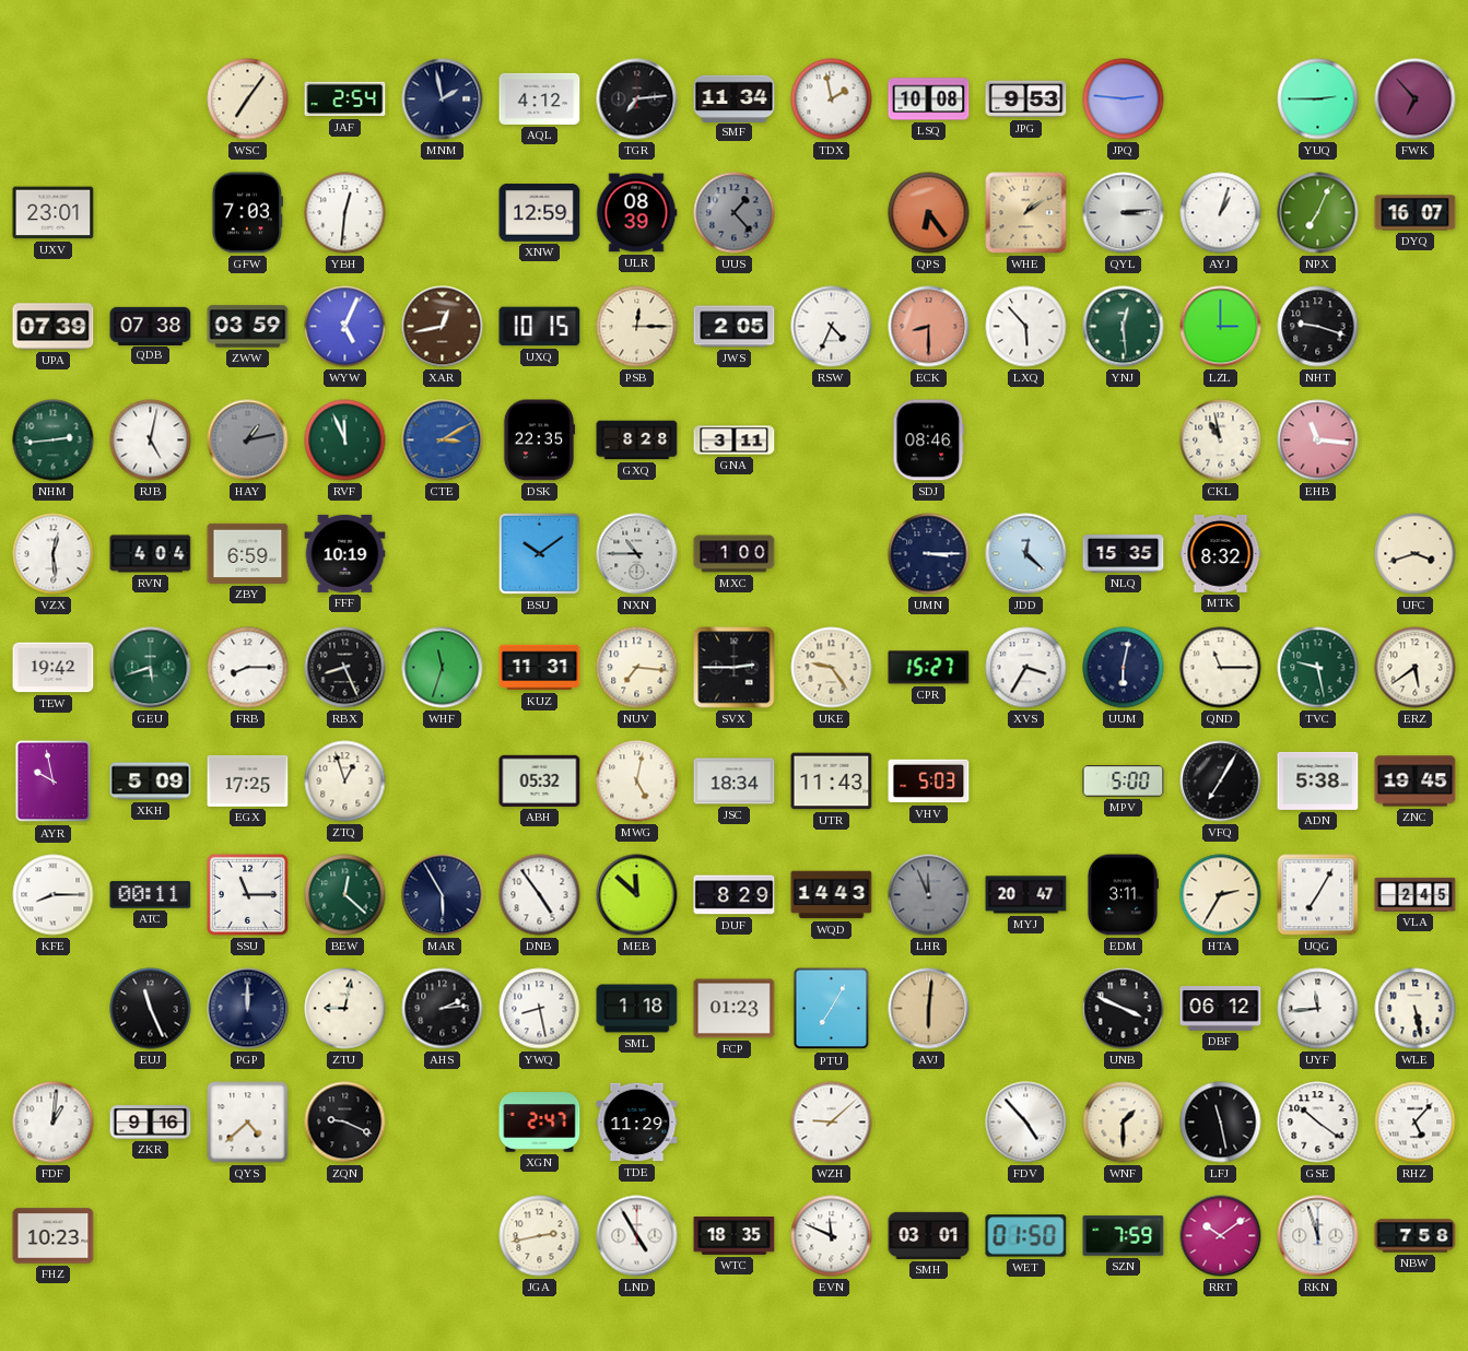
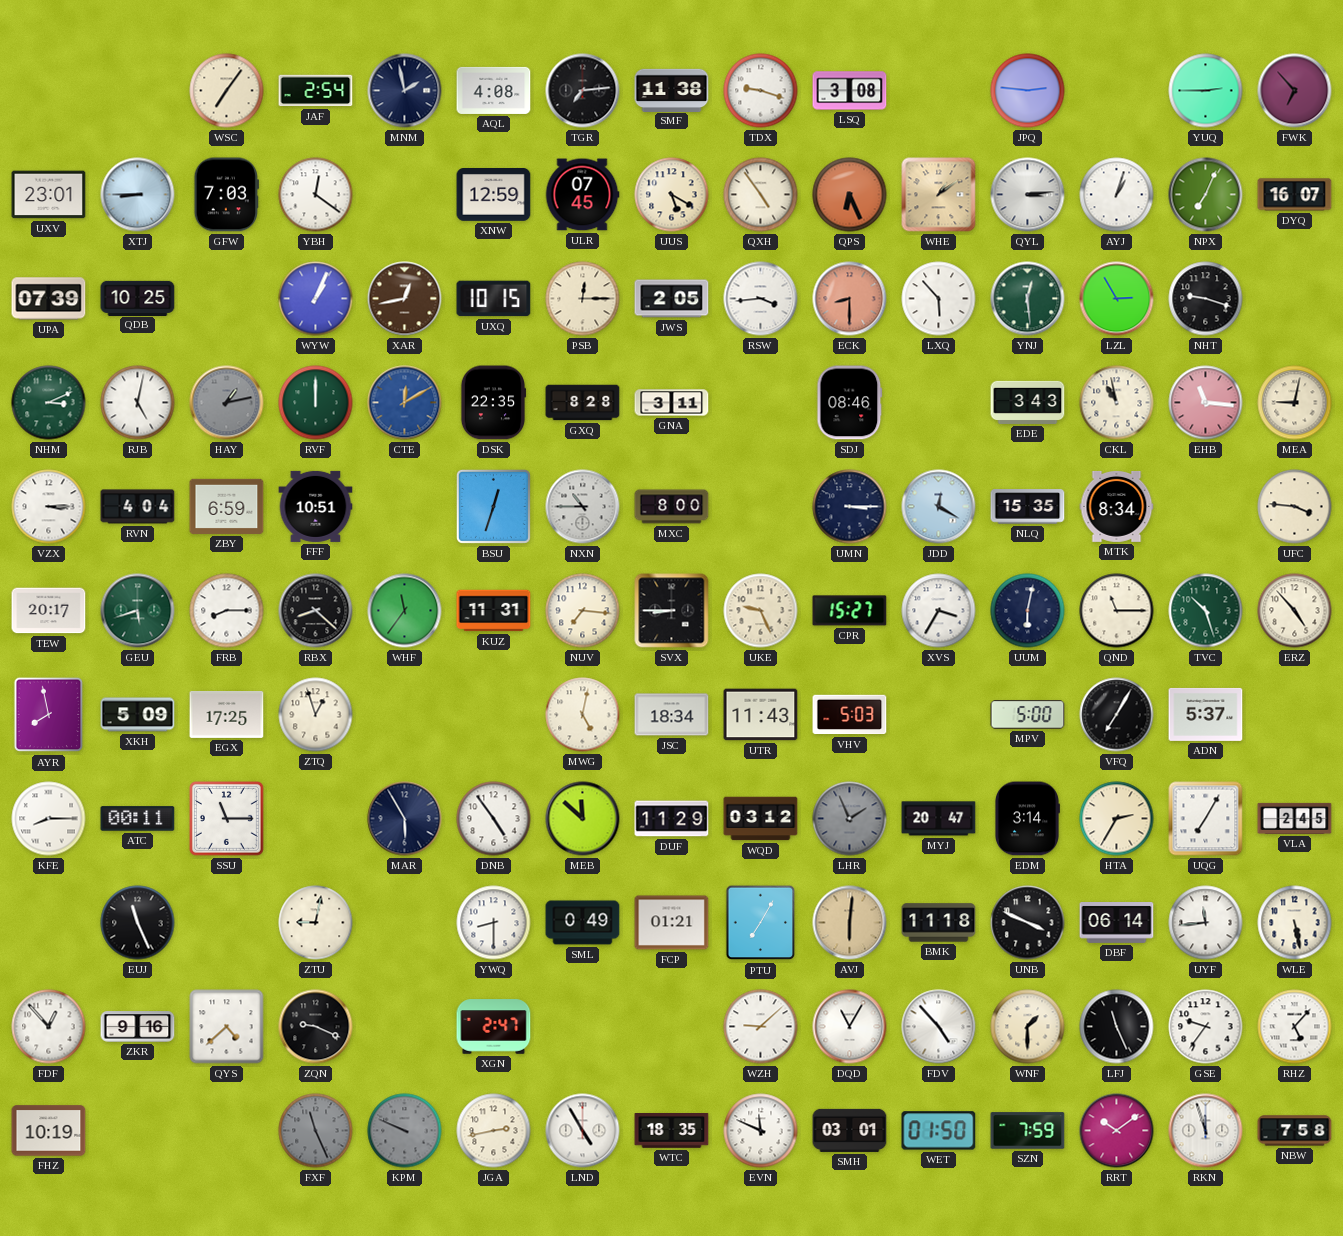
AQL: 4:12 -> 4:08 (494, 90)
SMF: 11:34 -> 11:38 (672, 90)
TDX: 1:58 -> 9:18 (761, 91)
LSQ: 10:08 -> 3:08 (850, 91)
JPG: 9:53 -> none (1026, 99)
XTJ: none -> 8:45 (138, 195)
YBH: 12:31 -> 12:21 (316, 195)
ULR: 08:39 -> 07:45 (582, 195)
UUS: 1:23 -> 5:20 (672, 195)
UUS dial: grey -> cream (672, 195)
QXH: none -> 4:54 (761, 195)
QPS: 6:24 -> 6:26 (850, 195)
QDB: 07:38 -> 10:25 (138, 298)
ZWW: 03:59 -> none (248, 327)
WYW: 5:04 -> 1:04 (316, 299)
RSW: 4:34 -> 3:44 (761, 299)
LZL: 3:00 -> 2:55 (1117, 299)
NHM: 2:44 -> 3:11 (49, 403)
RVF: 11:56 -> 12:00 (316, 403)
CTE: 3:10 -> 12:10 (405, 403)
EDE: none -> 3:43 (1028, 402)
MEA: none -> 9:02 (1295, 403)
VZX: 12:29 -> 3:15 (49, 507)
FFF: 10:19 -> 10:51 (316, 506)
BSU: 10:09 -> 12:33 (493, 506)
MXC: 1:00 -> 8:00 (672, 507)
JDD: 12:22 -> 12:20 (939, 507)
MTK: 8:32 -> 8:34 (1117, 506)
UFC: 3:42 -> 3:46 (1295, 507)
TEW: 19:42 -> 20:17 (49, 611)
RBX: 8:26 -> 8:22 (316, 611)
WHF: 11:33 -> 11:36 (405, 611)
SVX: 2:45 -> 8:45 (672, 611)
UKE: 9:24 -> 9:26 (761, 611)
TVC: 9:28 -> 10:27 (1206, 611)
ERZ: 5:39 -> 4:53 (1295, 611)
AYR: 9:58 -> 7:58 (49, 715)
ABH: 05:32 -> none (540, 780)
ADN: 5:38 -> 5:37 (1206, 714)
ZNC: 19:45 -> none (1416, 782)
BEW: 12:22 -> none (345, 895)
DUF: 8:29 -> 11:29 (672, 819)
WQD: 14:43 -> 03:12 (761, 819)
LHR: 11:56 -> 1:56 (850, 819)
EDM: 3:11 -> 3:14 (1027, 819)
PGP: 12:00 -> none (248, 1009)
AHS: 2:14 -> none (443, 1009)
YWQ: 8:28 -> 8:30 (494, 923)
SML: 1:18 -> 0:49 (583, 923)
FCP: 01:23 -> 01:21 (672, 923)
BMK: none -> 11:18 (939, 923)
DBF: 06:12 -> 06:14 (1117, 923)
FDF: 1:01 -> 12:53 (49, 1027)
TDE: 11:29 -> none (637, 1123)
DQD: none -> 11:05 (850, 1027)
LFJ: 11:28 -> 11:26 (1117, 1027)
GSE: 10:21 -> 9:36 (1206, 1027)
FHZ: 10:23 -> 10:19 (49, 1131)
FXF: none -> 11:26 (316, 1131)
KPM: none -> 9:49 (405, 1131)
